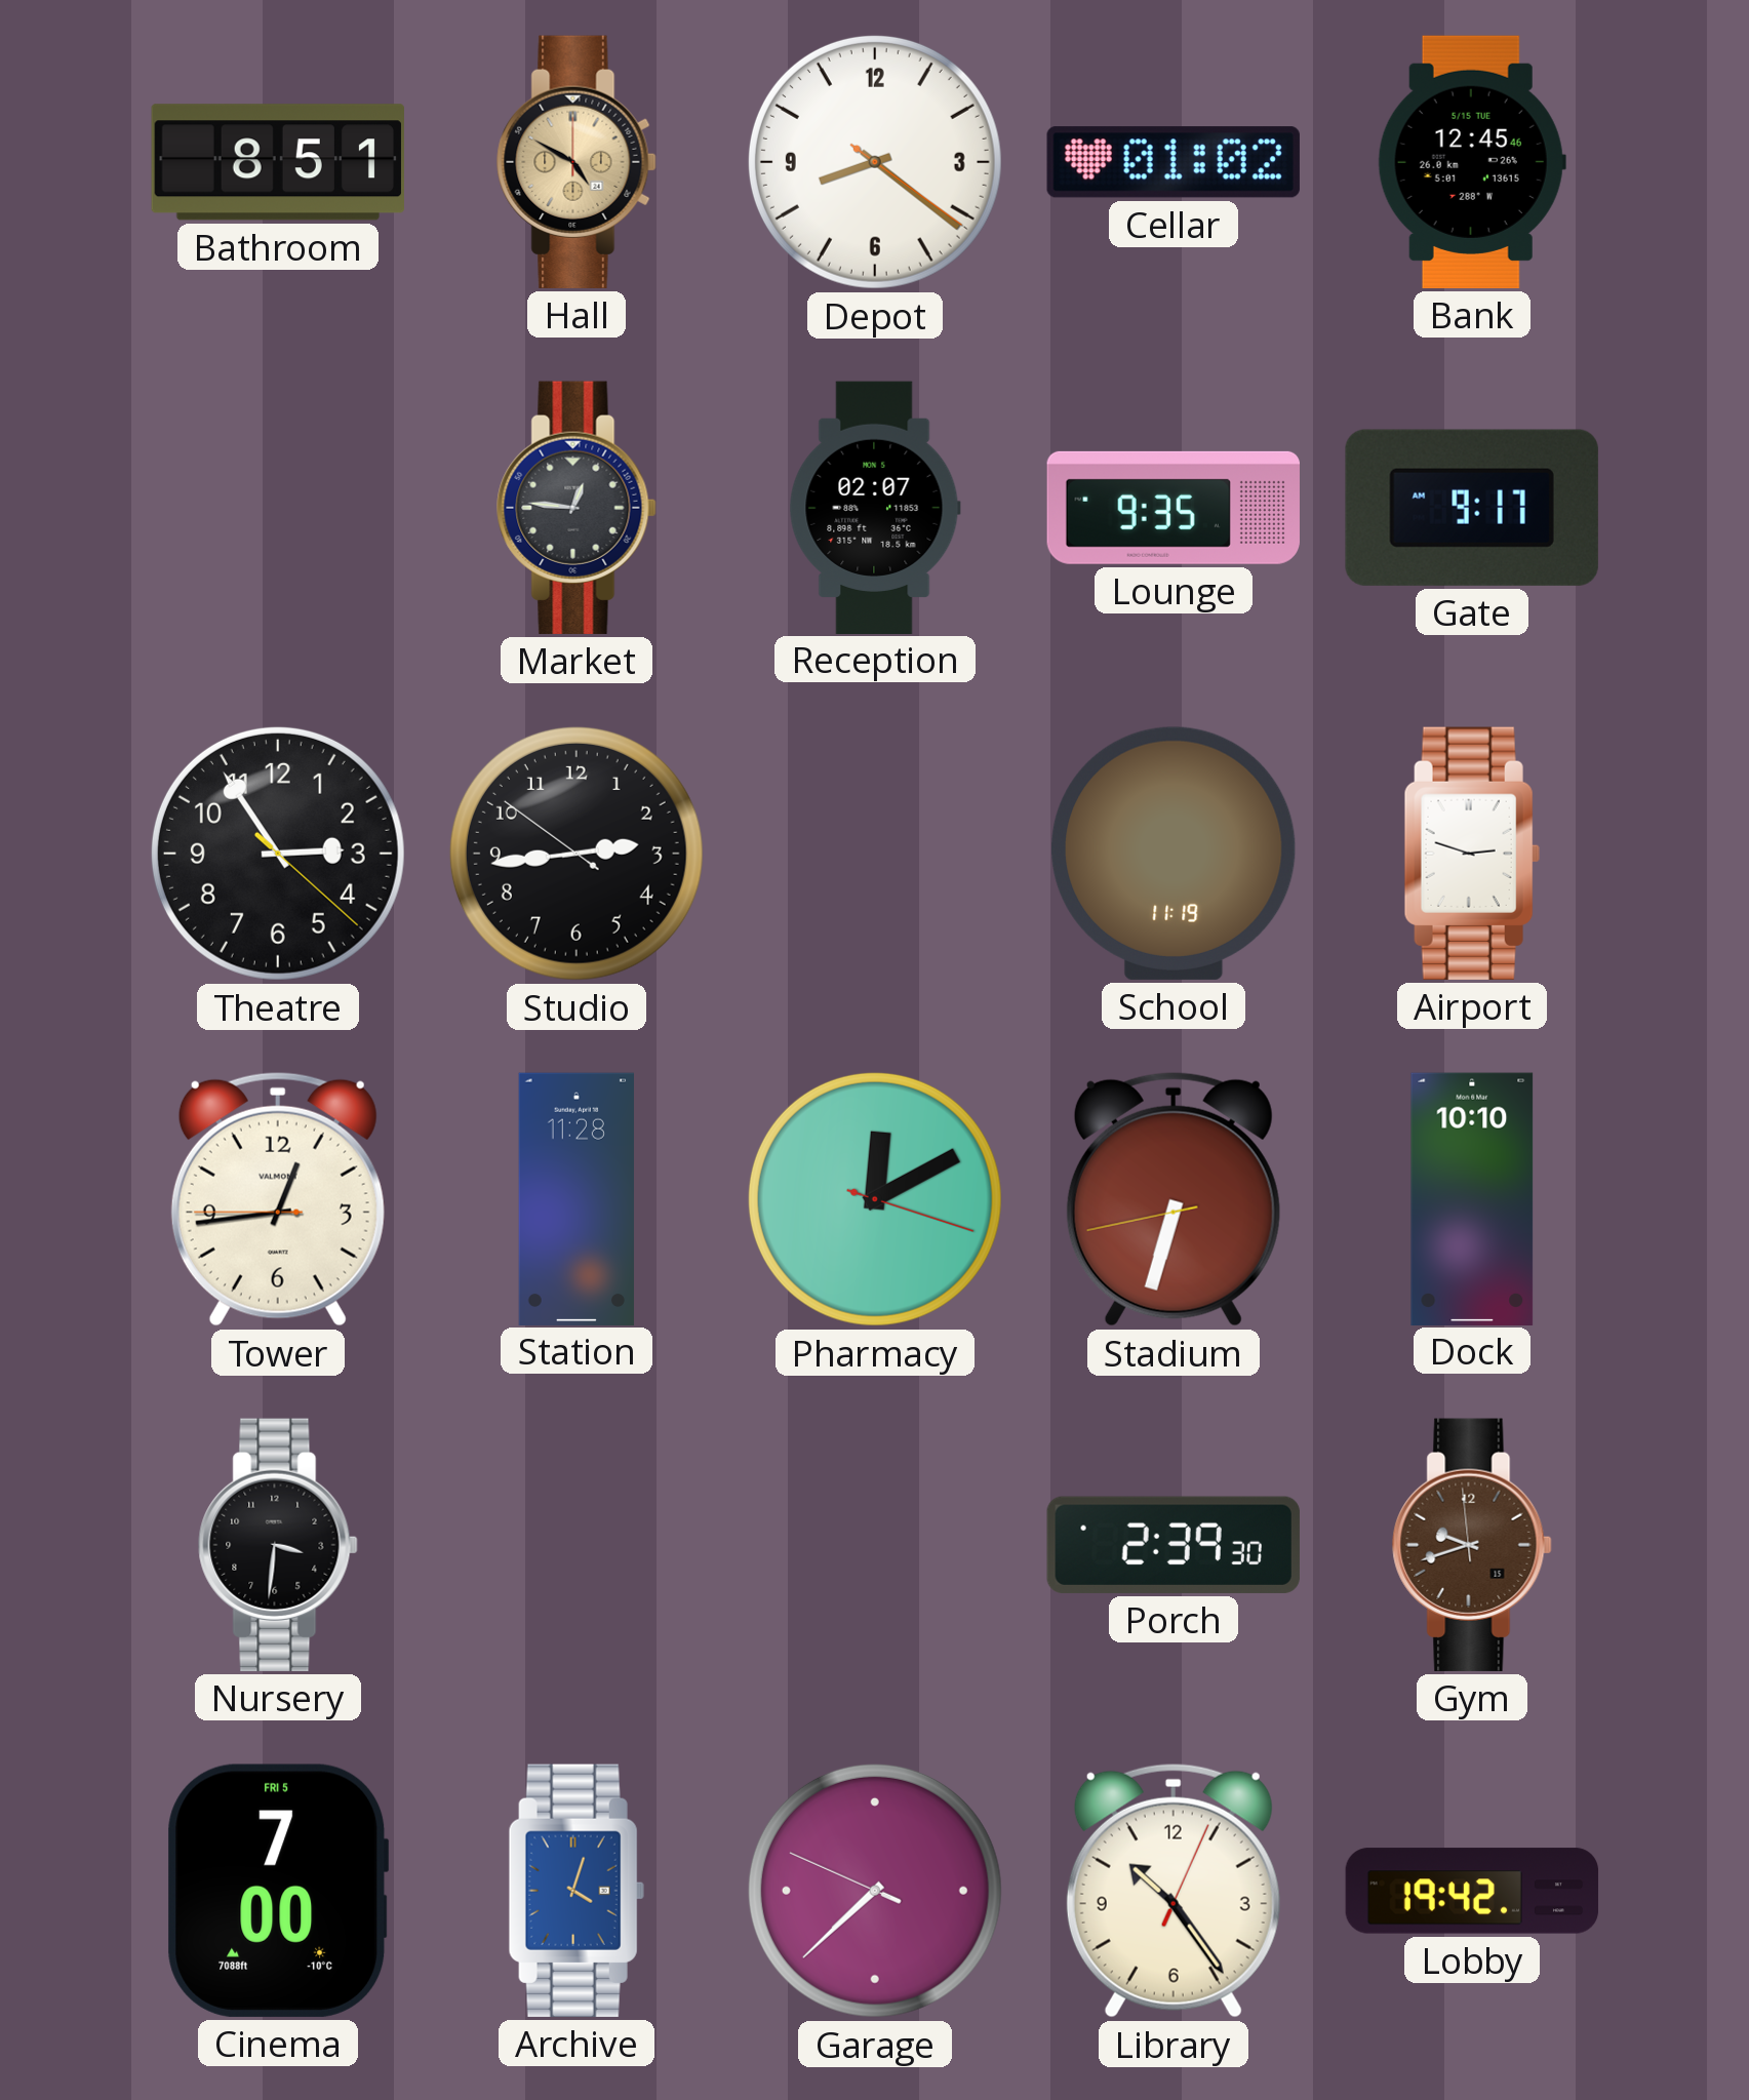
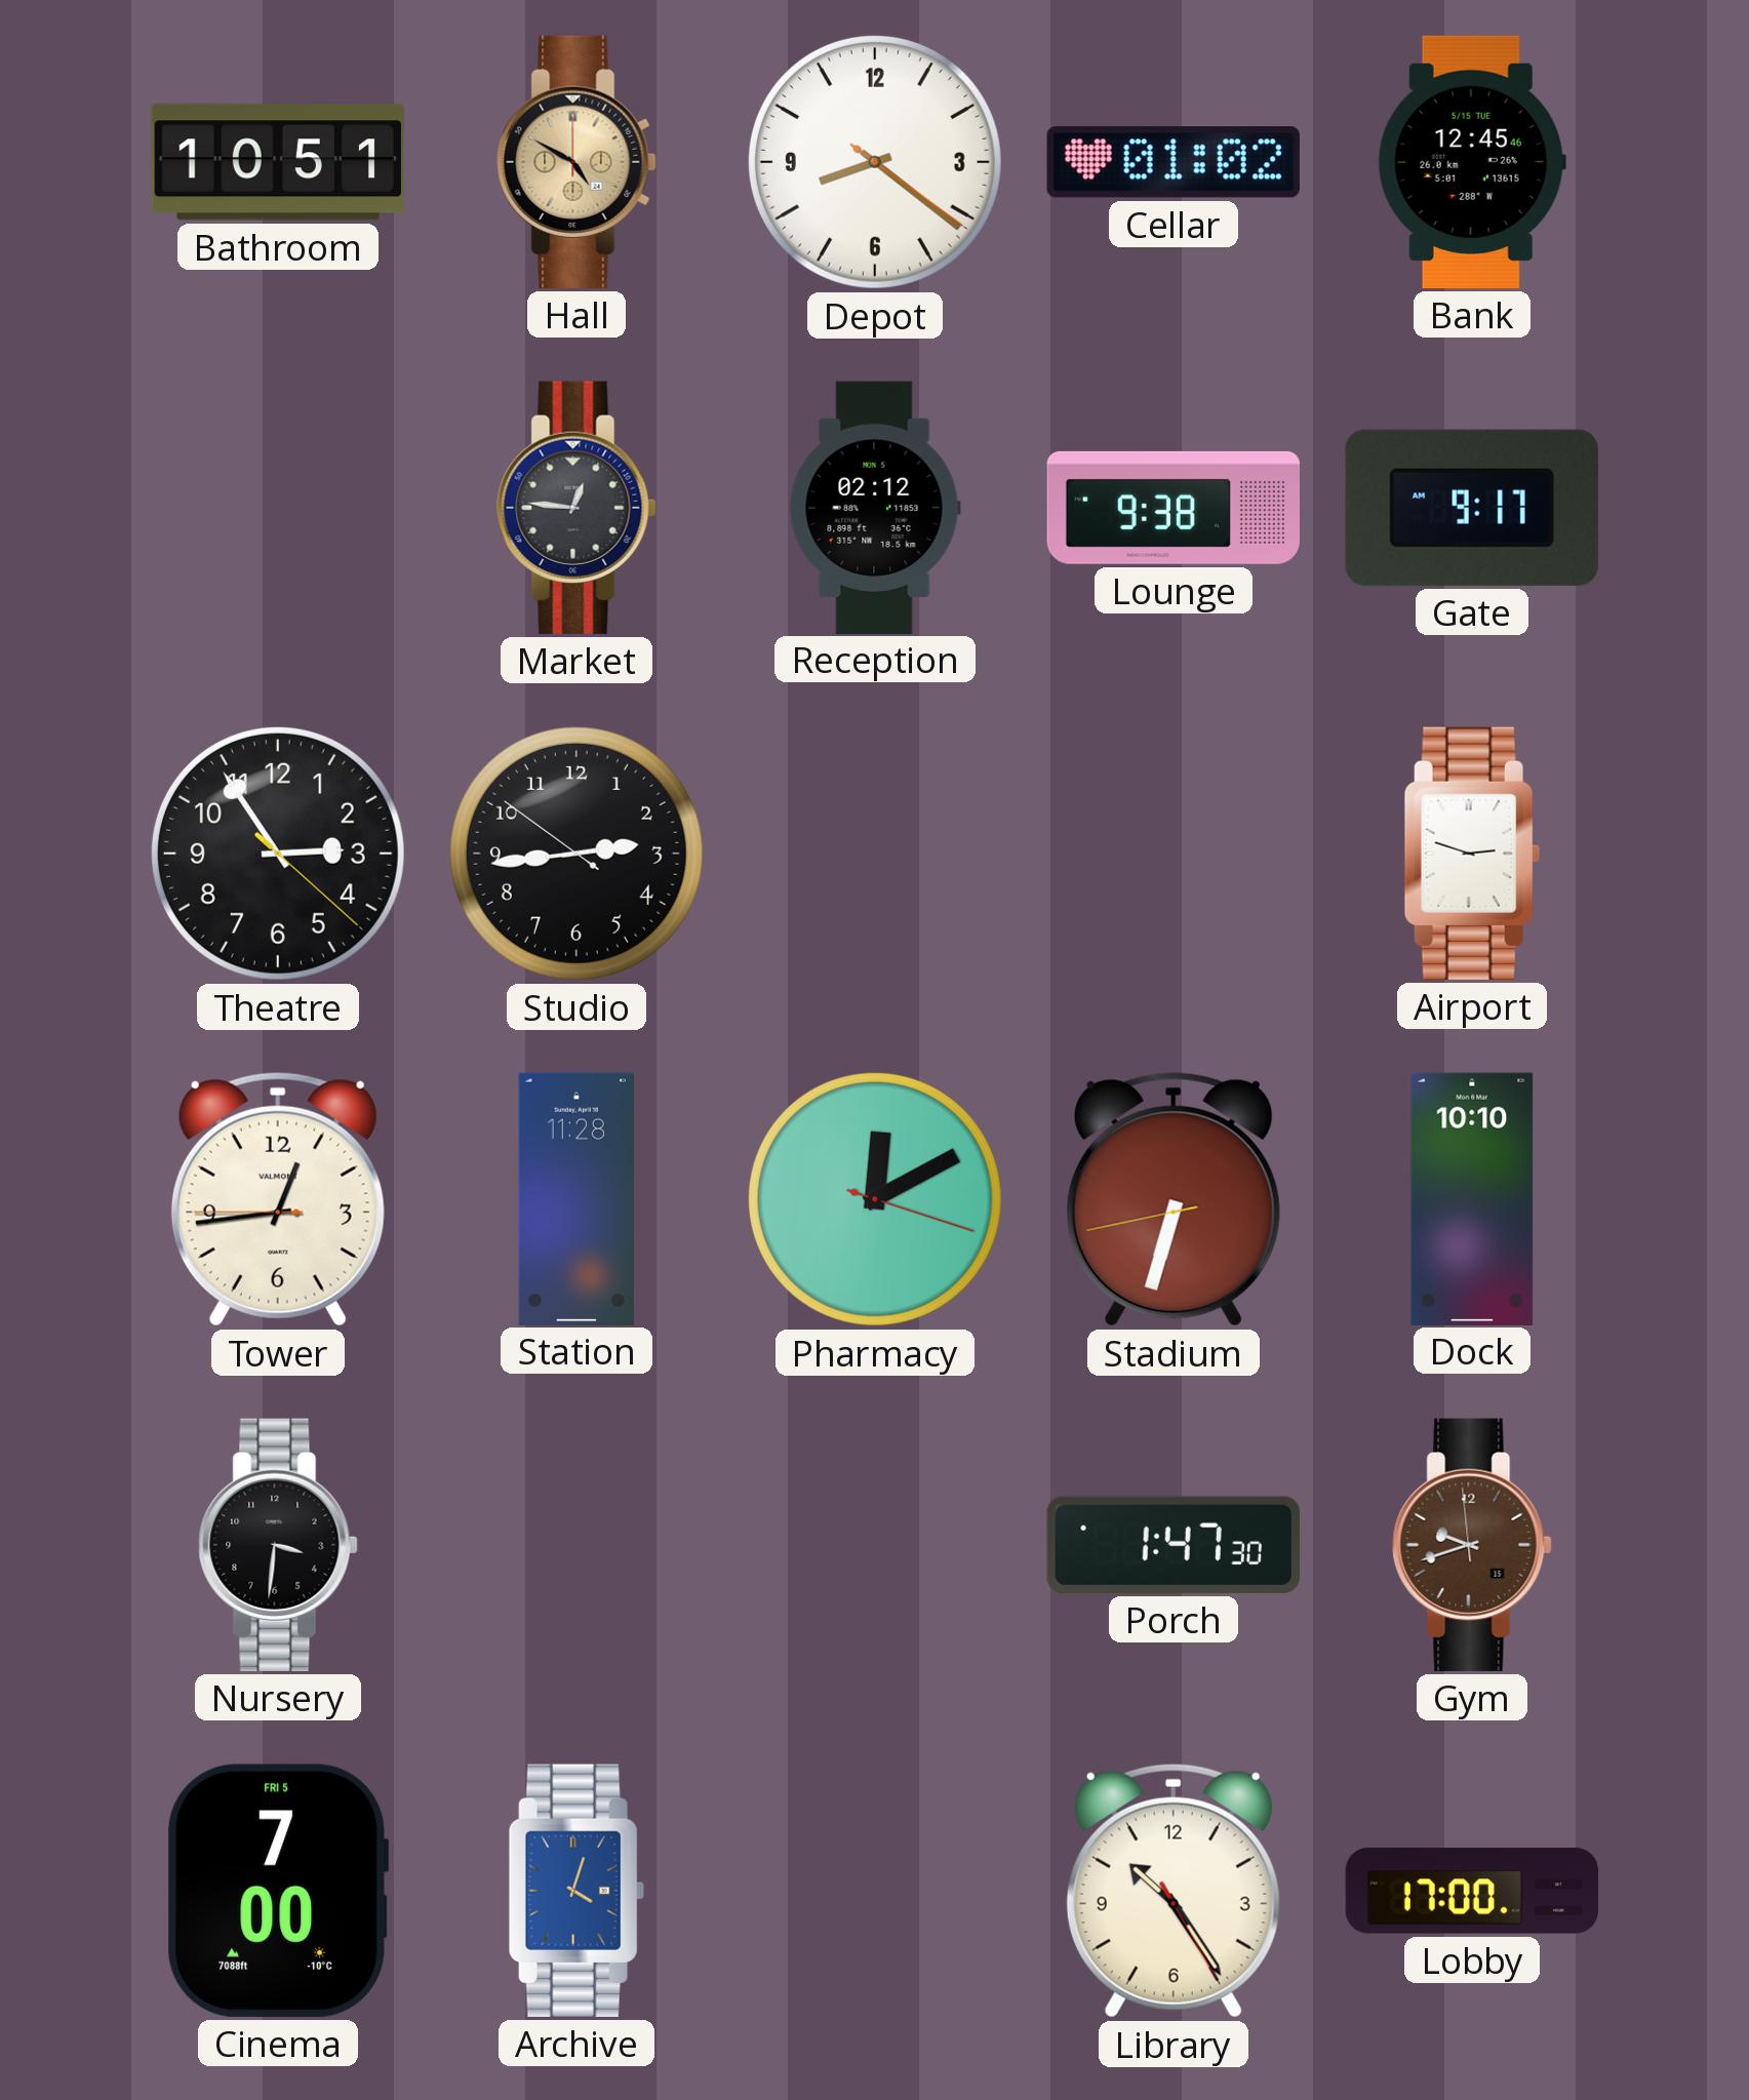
Bathroom: 8:51 -> 10:51 (278, 162)
Reception: 02:07 -> 02:12 (875, 507)
Lounge: 9:35 -> 9:38 (1174, 508)
School: 11:19 -> none (1174, 854)
Porch: 2:39 -> 1:47 (1174, 1545)
Garage: 7:37 -> none (875, 1891)
Library: 10:24:04 -> 10:24:25 (1174, 1891)
Lobby: 19:42 -> 17:00 (1472, 1891)
